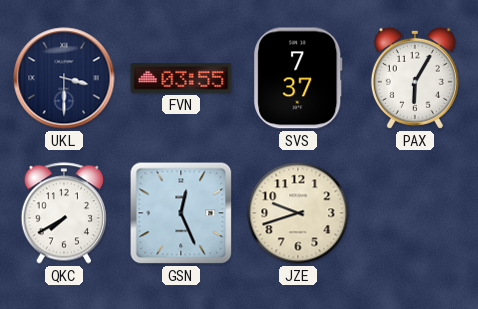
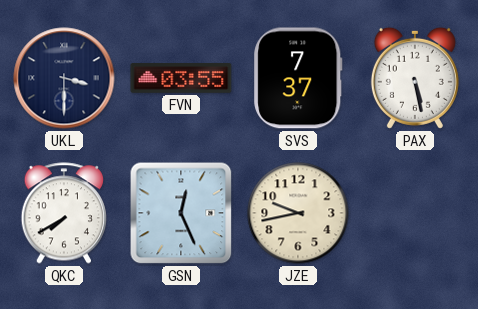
PAX: 6:05 -> 5:28 (415, 78)
JZE: 9:42 -> 9:43 (298, 213)
